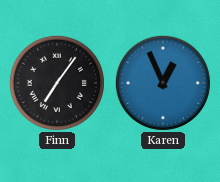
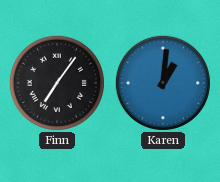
Karen: 12:56 -> 1:01 (163, 83)
